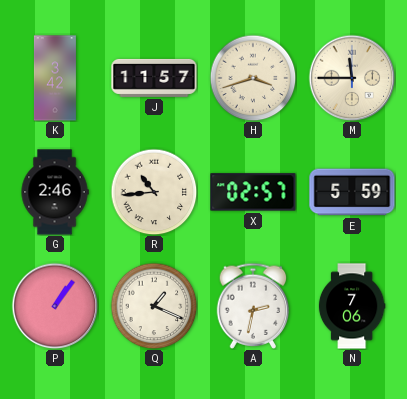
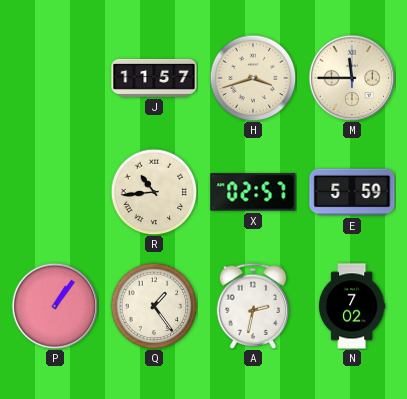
K: 3:42 -> none (55, 78)
G: 2:46 -> none (55, 192)
Q: 1:19 -> 1:24 (154, 306)
N: 7:06 -> 7:02 (352, 306)
